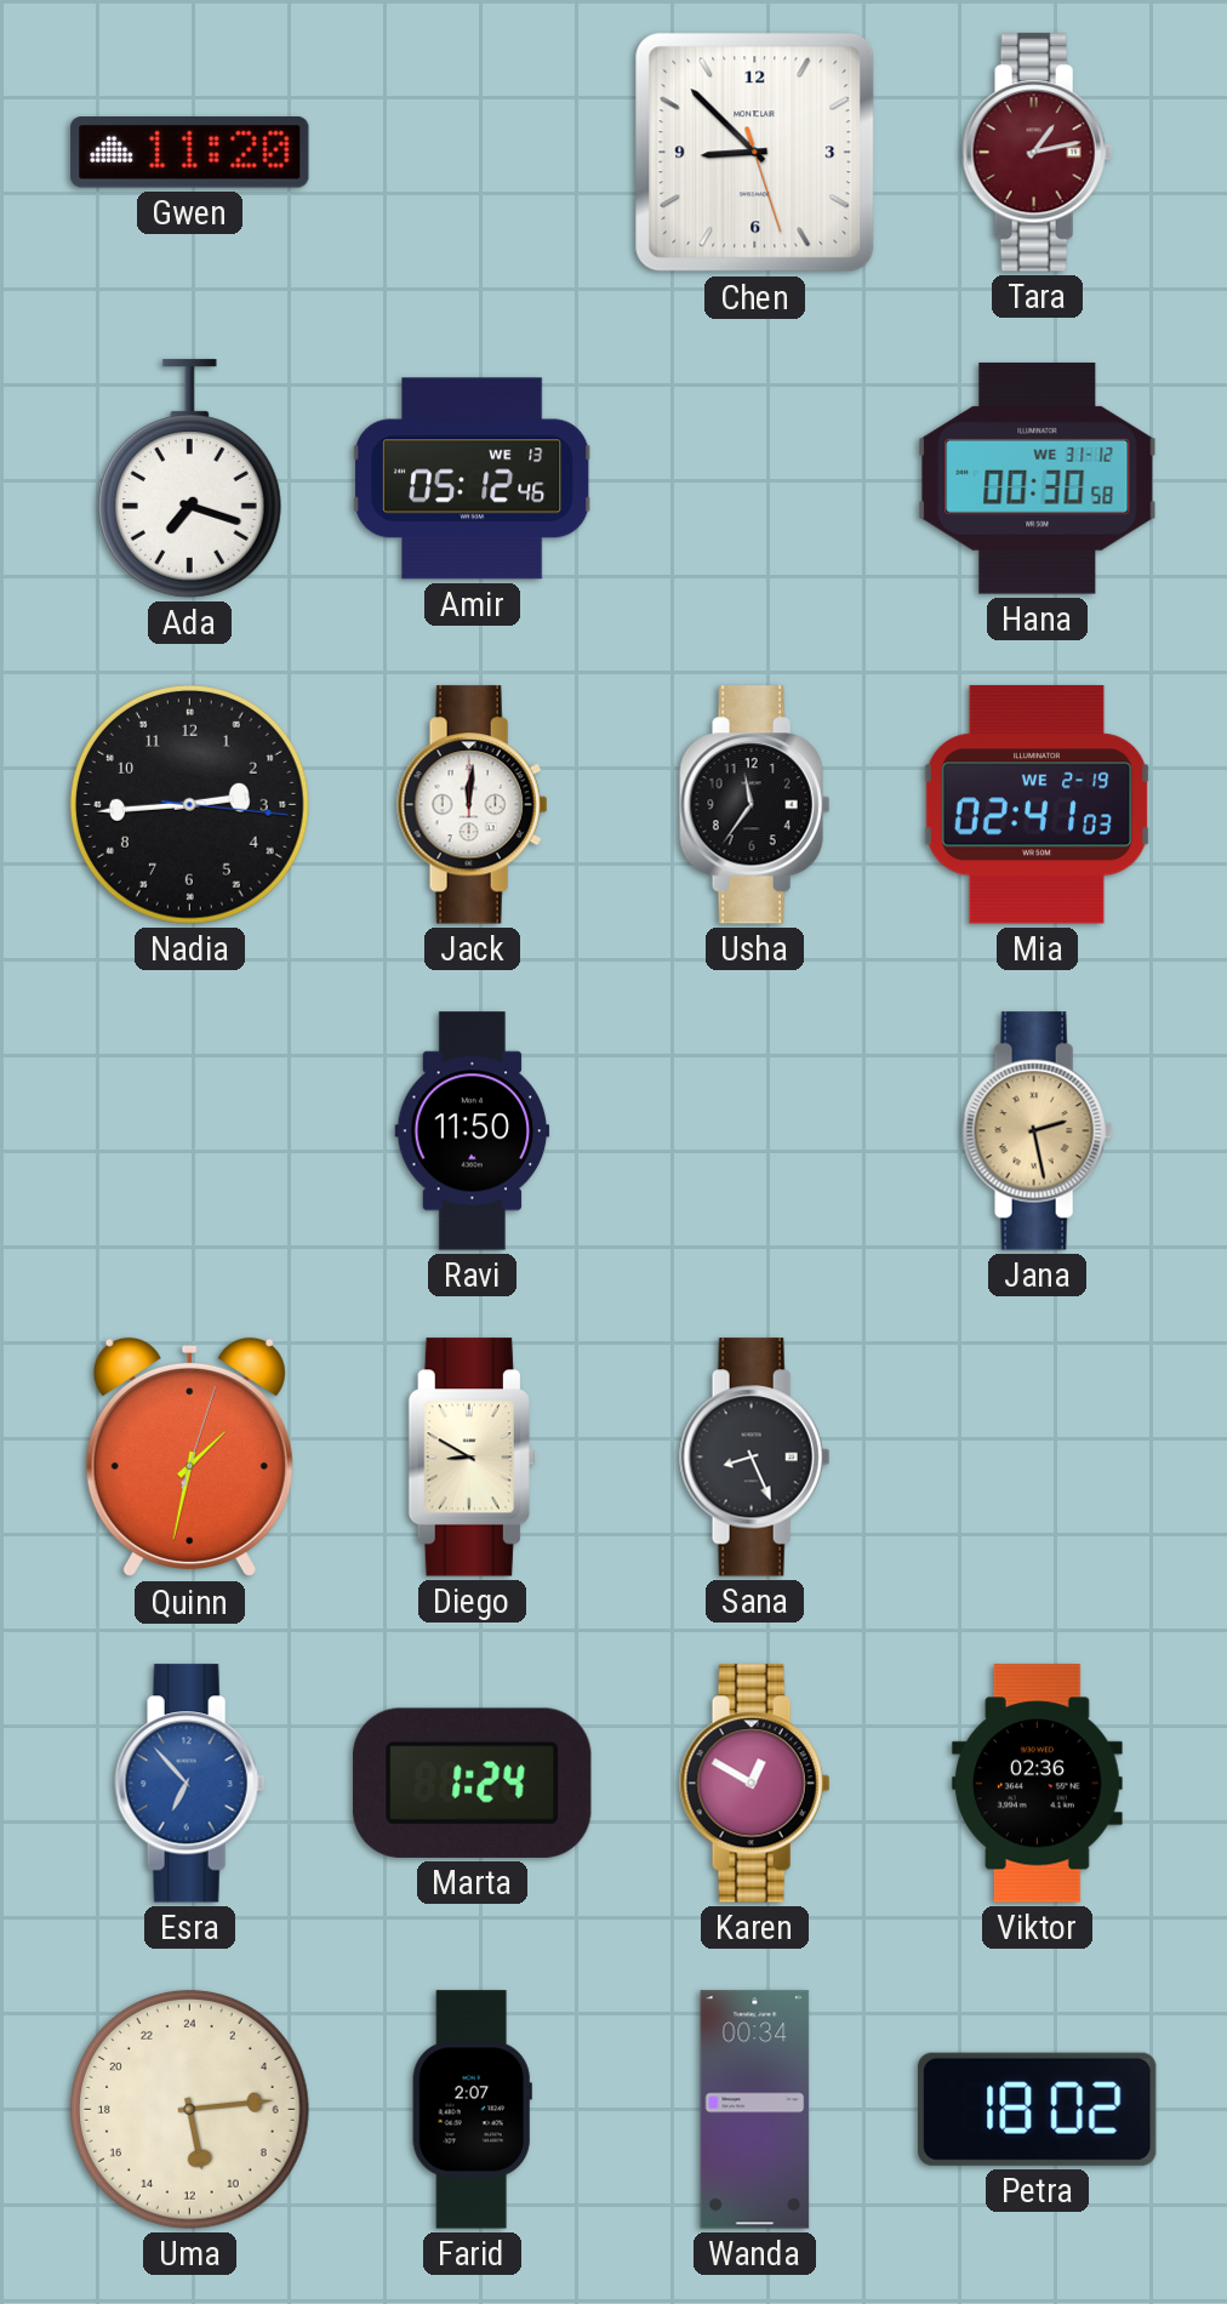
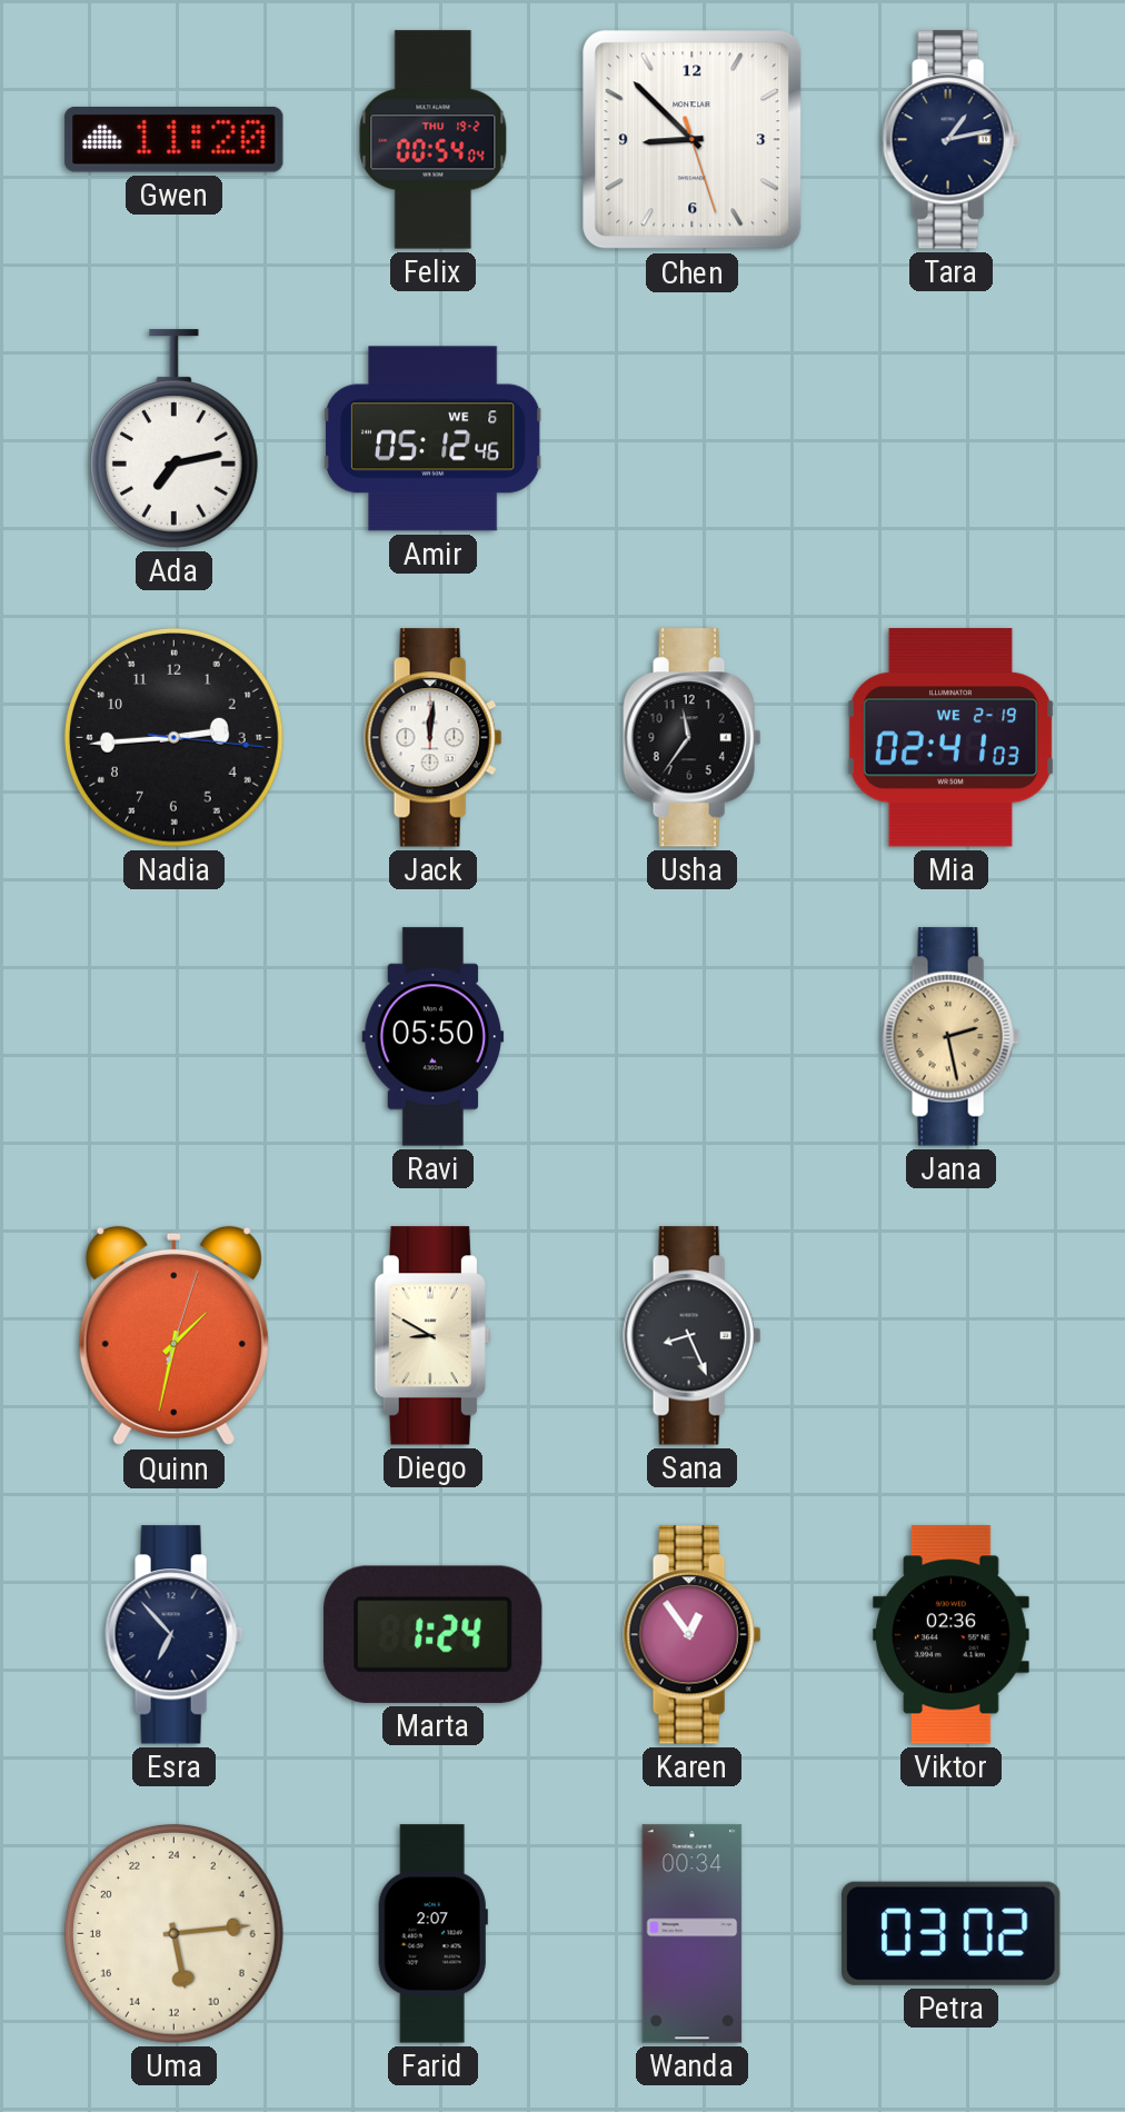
Felix: none -> 00:54 (434, 140)
Tara dial: burgundy -> navy (952, 140)
Ada: 7:18 -> 7:13 (173, 439)
Amir date: WE 13 -> WE 6 (434, 439)
Hana: 00:30 -> none (1038, 479)
Ravi: 11:50 -> 05:50 (434, 1037)
Esra dial: blue -> navy (175, 1635)
Karen: 12:50 -> 12:54 (693, 1635)
Petra: 18:02 -> 03:02 (952, 1933)
